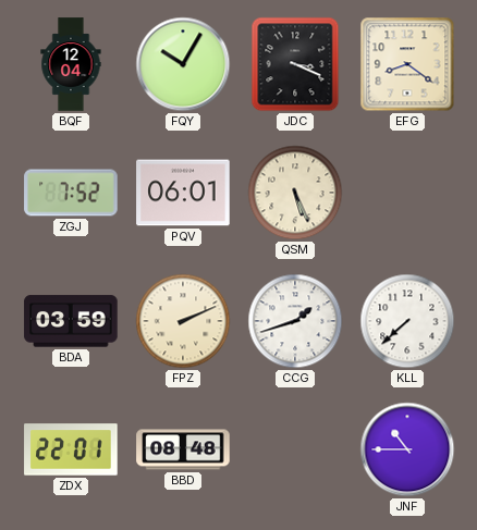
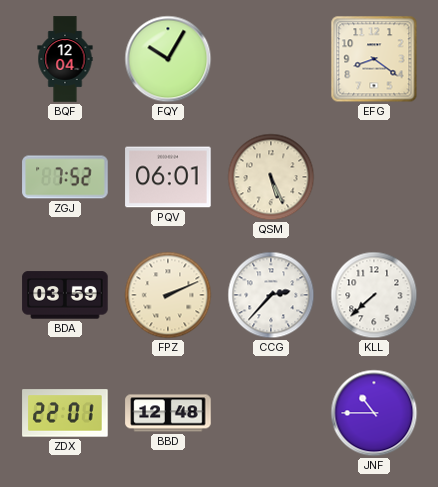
JDC: 3:19 -> none (295, 64)
CCG: 1:42 -> 2:37 (271, 295)
BBD: 08:48 -> 12:48 (168, 413)
